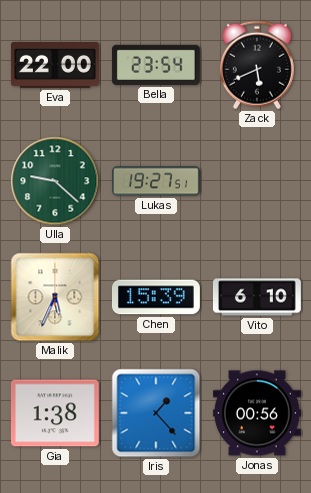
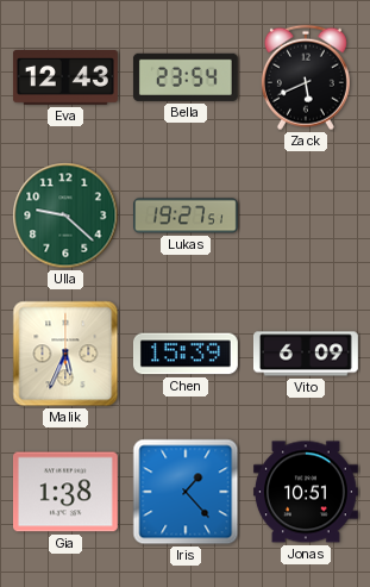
Eva: 22:00 -> 12:43 (65, 79)
Vito: 6:10 -> 6:09 (306, 354)
Jonas: 00:56 -> 10:51 (306, 492)
